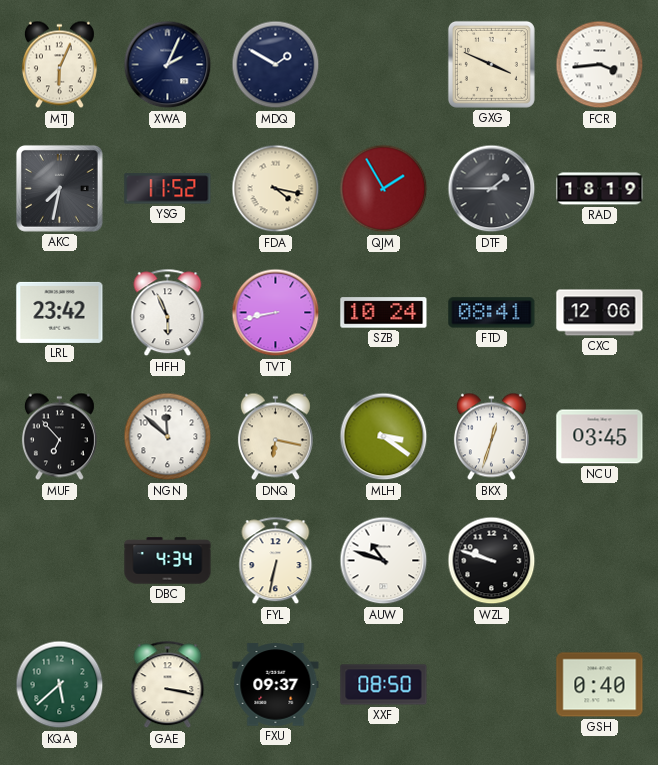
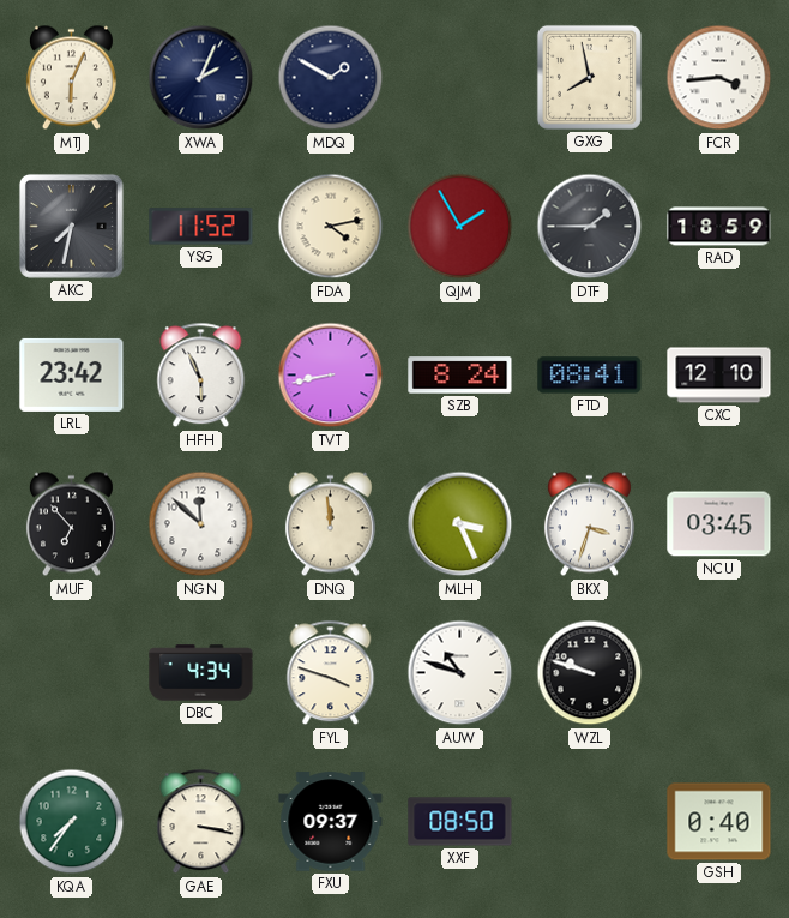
GXG: 3:49 -> 7:58 (589, 77)
FDA: 4:17 -> 4:13 (331, 227)
RAD: 18:19 -> 18:59 (719, 227)
SZB: 10:24 -> 8:24 (460, 376)
CXC: 12:06 -> 12:10 (719, 376)
DNQ: 6:17 -> 11:59 (330, 524)
MLH: 3:21 -> 3:26 (460, 524)
BKX: 12:33 -> 3:33 (589, 524)
FYL: 6:32 -> 3:48 (331, 673)
KQA: 5:38 -> 7:36 (72, 822)
